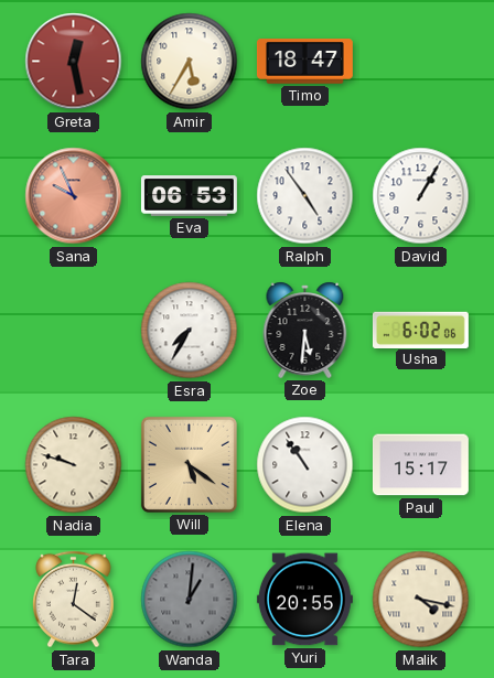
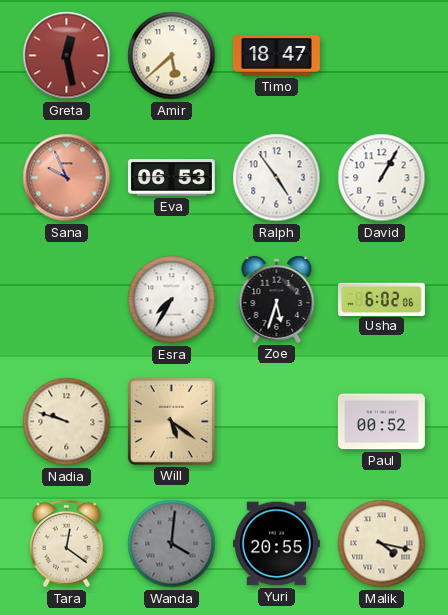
Amir: 5:35 -> 5:38 (172, 56)
Zoe: 5:31 -> 5:33 (277, 299)
Elena: 10:54 -> none (305, 465)
Paul: 15:17 -> 00:52 (381, 422)
Wanda: 1:01 -> 4:01 (172, 544)
